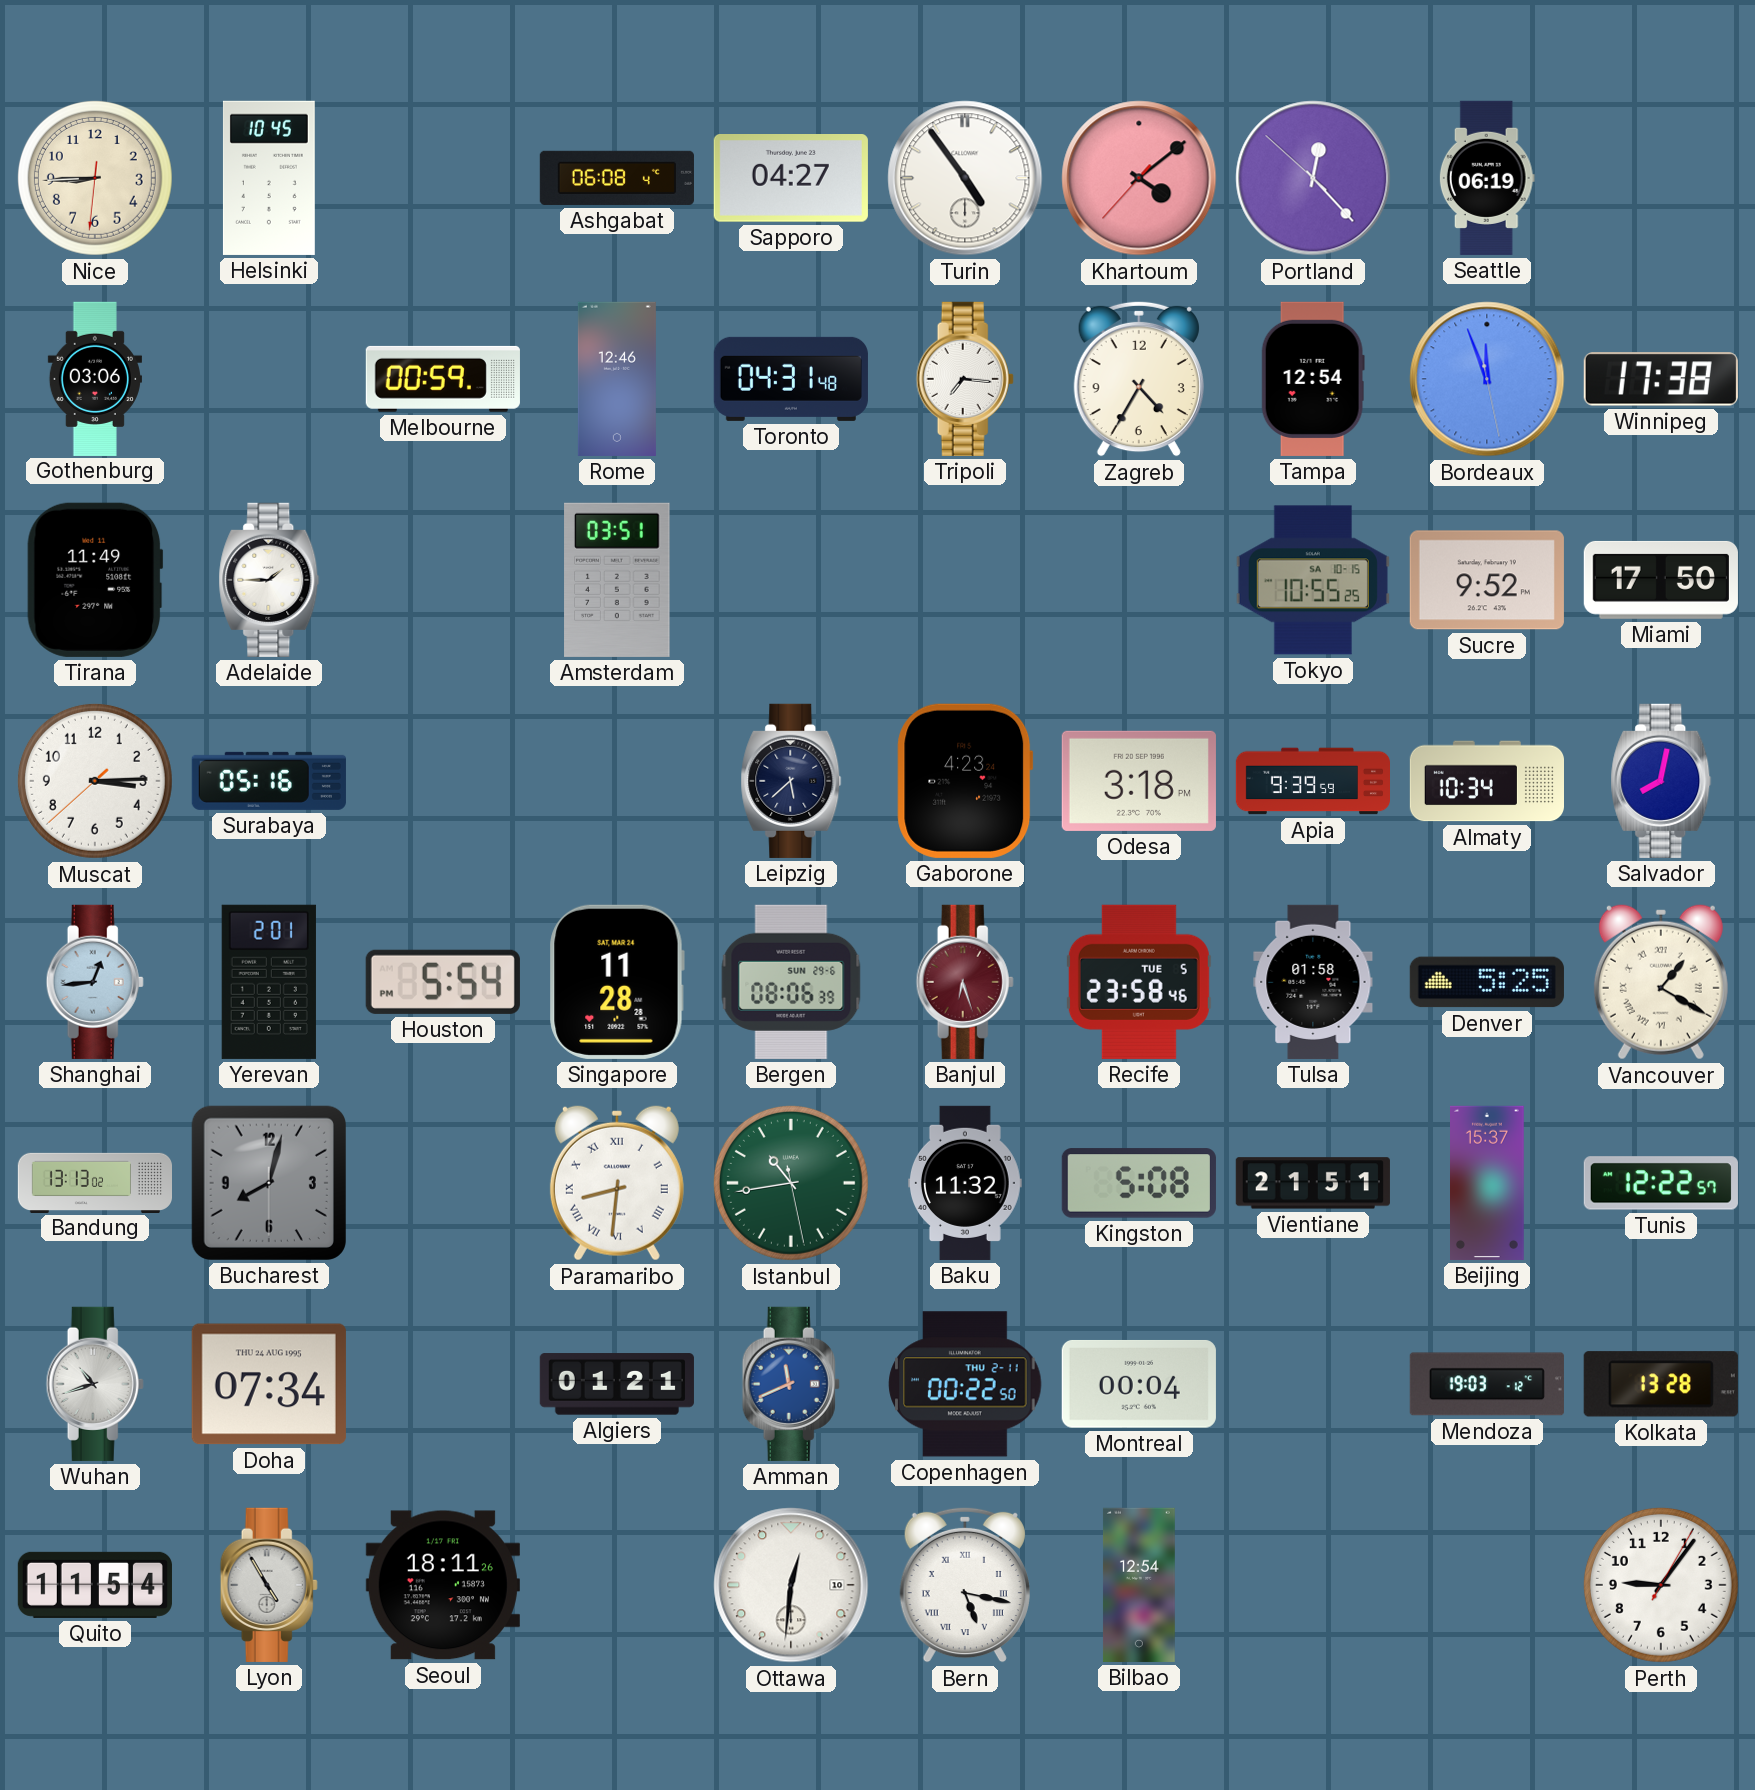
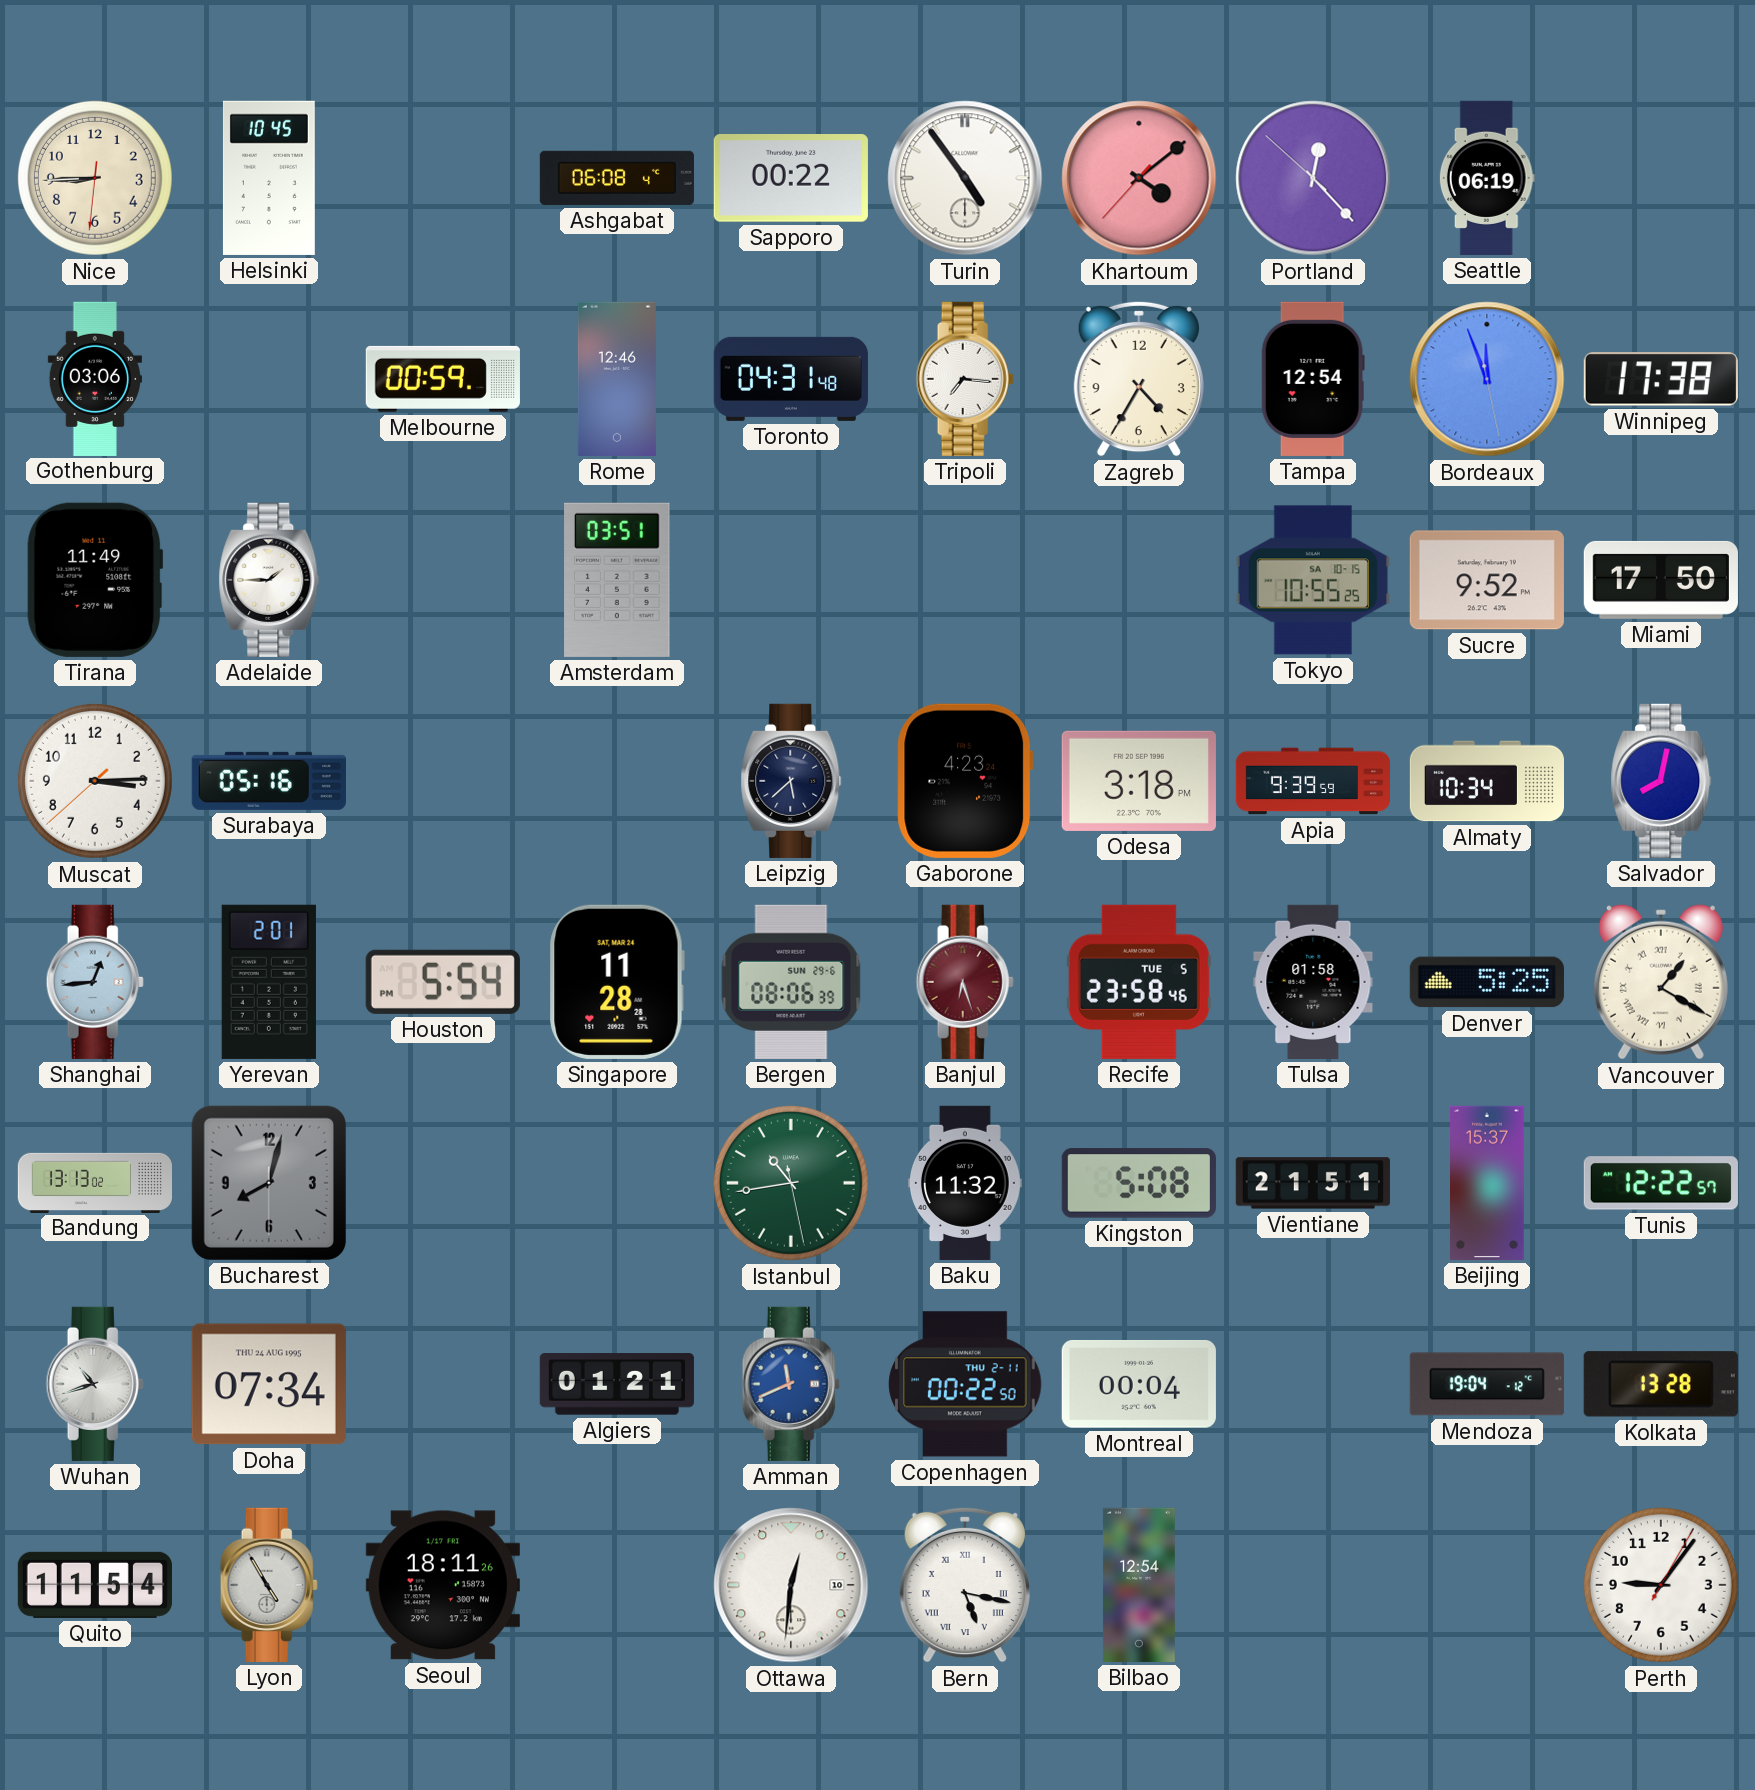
Sapporo: 04:27 -> 00:22 (791, 179)
Paramaribo: 8:31 -> none (617, 1183)
Mendoza: 19:03 -> 19:04 (1487, 1384)
